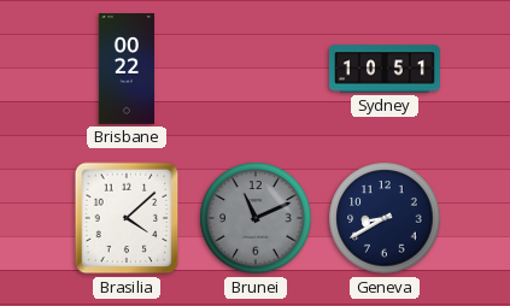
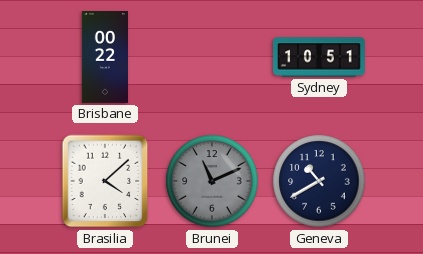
Geneva: 8:40 -> 10:40 (319, 181)
